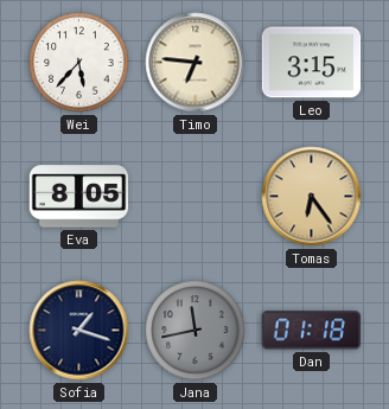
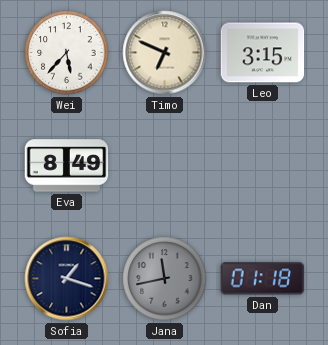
Timo: 6:46 -> 6:49 (165, 53)
Eva: 8:05 -> 8:49 (67, 166)
Tomas: 6:24 -> none (312, 197)
